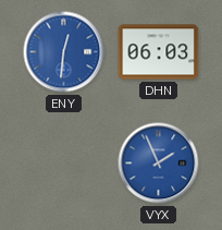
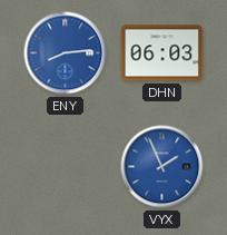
ENY: 12:31 -> 8:14 (66, 53)
